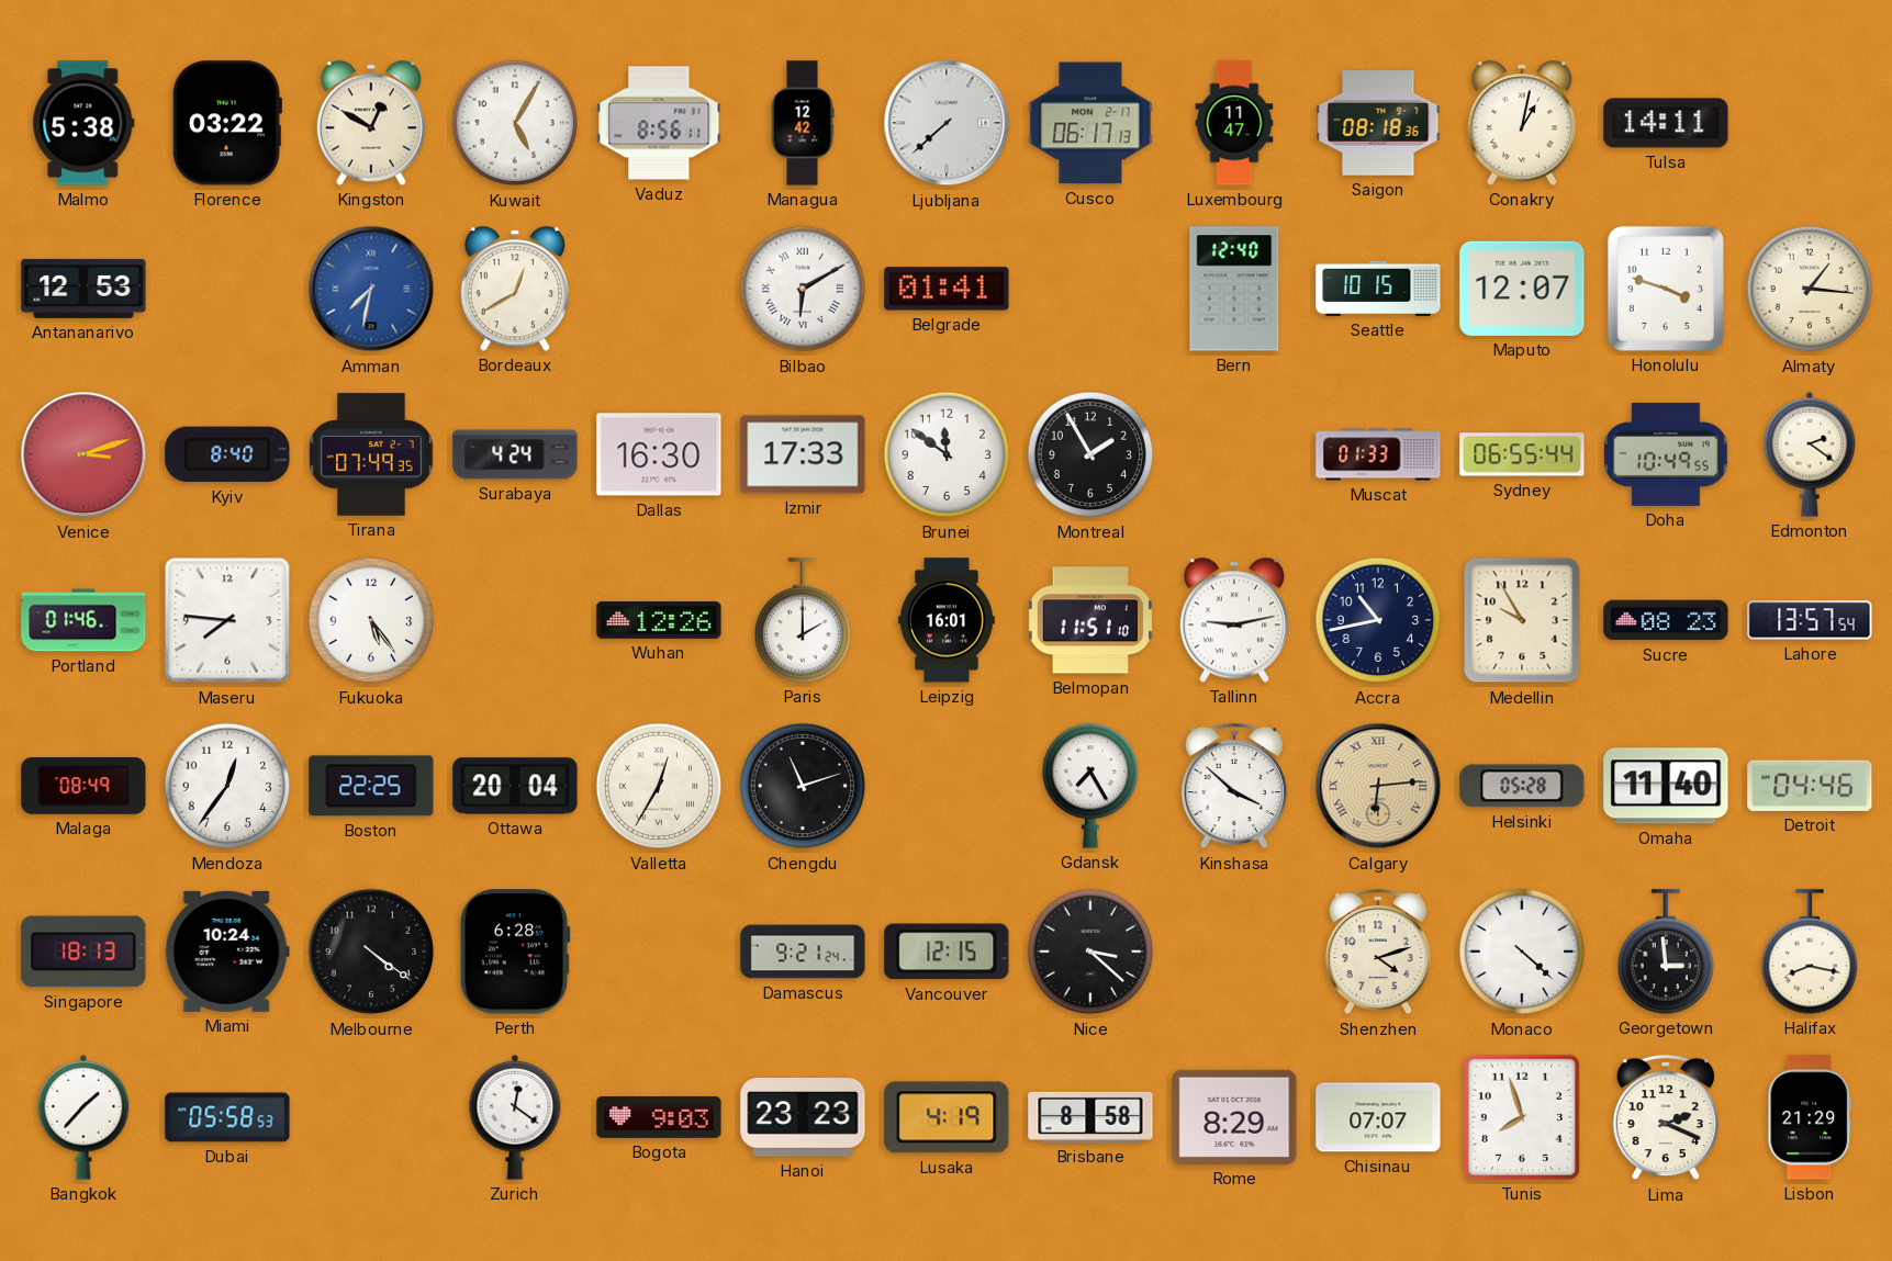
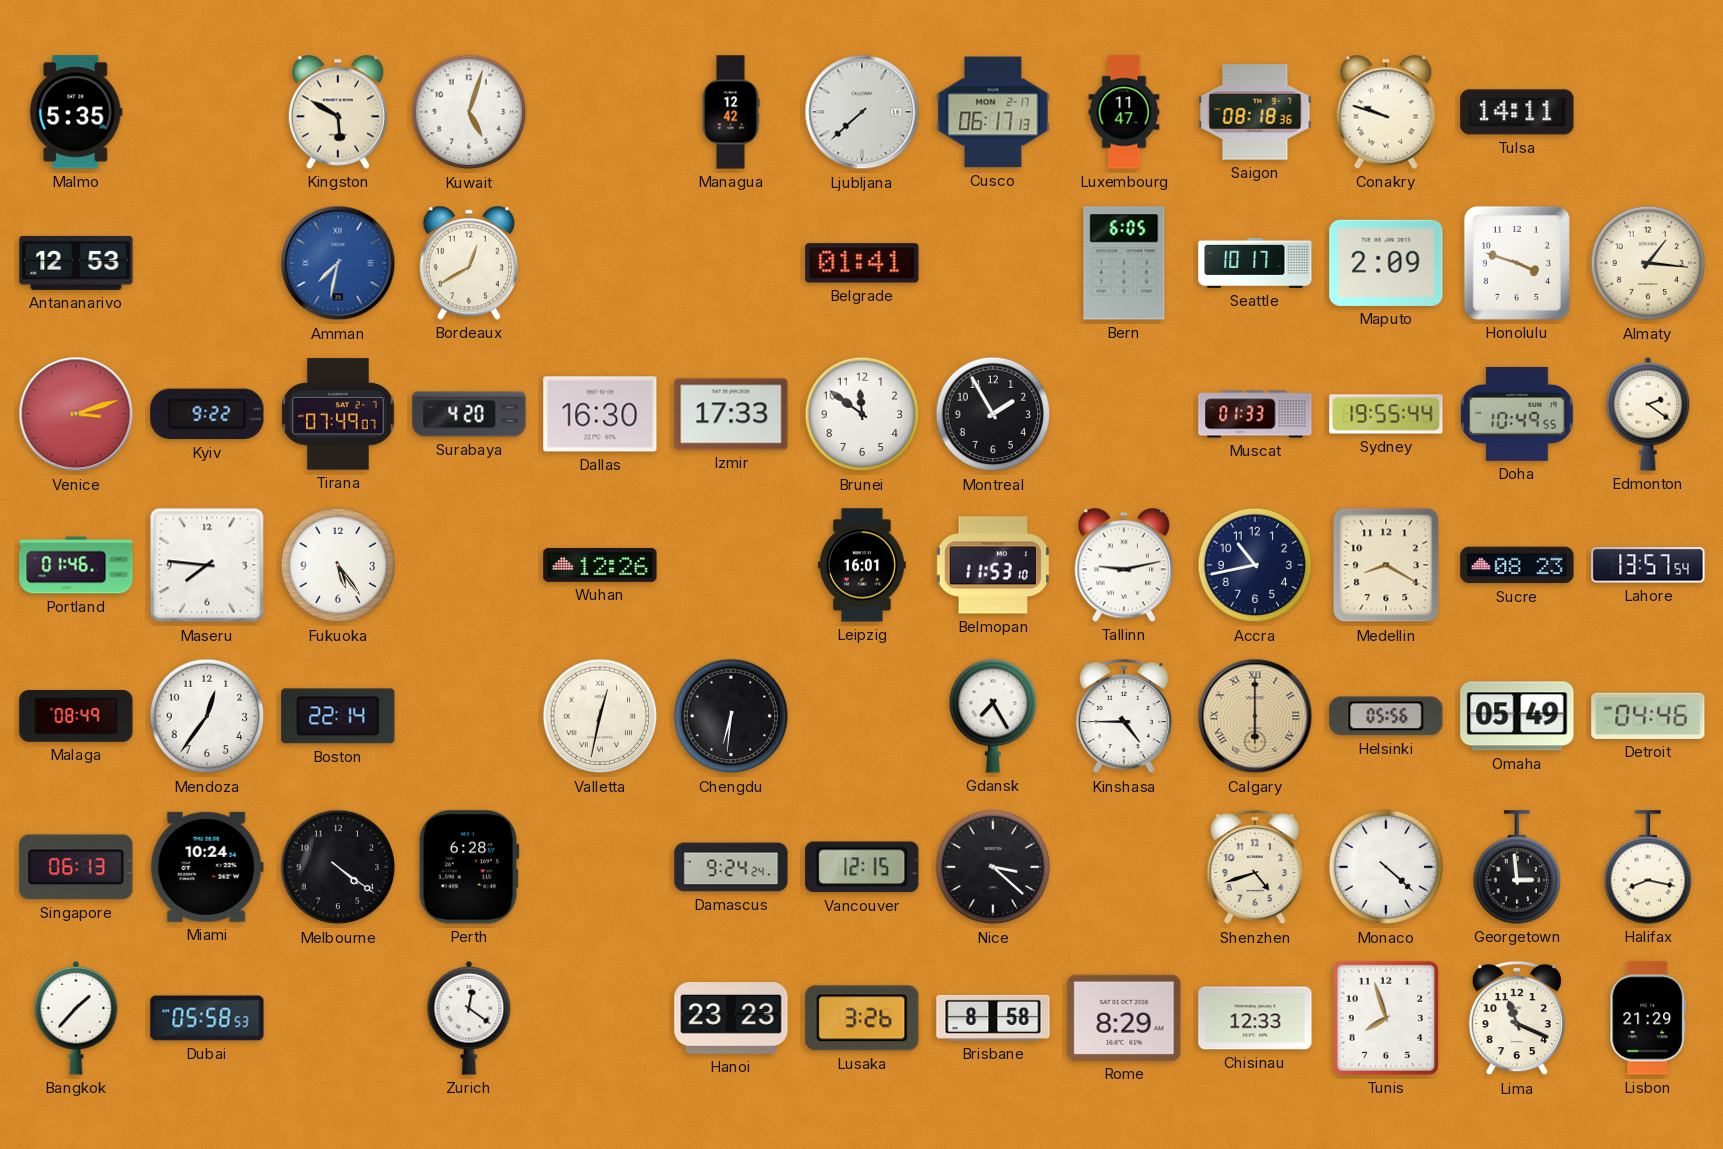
Malmo: 5:38 -> 5:35 (76, 112)
Florence: 03:22 -> none (226, 123)
Kingston: 12:50 -> 5:50 (338, 112)
Kuwait: 5:05 -> 5:03 (469, 112)
Vaduz: 8:56 -> none (659, 123)
Conakry: 1:02 -> 9:48 (1386, 112)
Bilbao: 6:10 -> none (803, 289)
Bern: 12:40 -> 6:05 (1124, 263)
Seattle: 10:15 -> 10:17 (1255, 263)
Maputo: 12:07 -> 2:09 (1386, 263)
Kyiv: 8:40 -> 9:22 (207, 414)
Tirana: 07:49:35 -> 07:49:07 (338, 414)
Surabaya: 4:24 -> 4:20 (469, 414)
Sydney: 06:55 -> 19:55 (1386, 414)
Paris: 2:00 -> none (802, 620)
Belmopan: 11:51 -> 11:53 (992, 565)
Medellin: 9:55 -> 8:20 (1386, 565)
Boston: 22:25 -> 22:14 (338, 716)
Ottawa: 20:04 -> none (515, 786)
Valletta: 12:35 -> 12:32 (600, 716)
Chengdu: 11:12 -> 6:31 (731, 716)
Kinshasa: 3:52 -> 4:45 (1124, 716)
Calgary: 6:14 -> 6:00 (1255, 716)
Helsinki: 05:28 -> 05:56 (1386, 716)
Omaha: 11:40 -> 05:49 (1517, 716)
Singapore: 18:13 -> 06:13 (76, 867)
Damascus: 9:21 -> 9:24 (731, 867)
Shenzhen: 4:12 -> 4:42 (1255, 867)
Bogota: 9:03 -> none (659, 1117)
Lusaka: 4:19 -> 3:26 (862, 1018)
Chisinau: 07:07 -> 12:33 (1255, 1018)
Lima: 2:19 -> 11:19 (1517, 1018)
